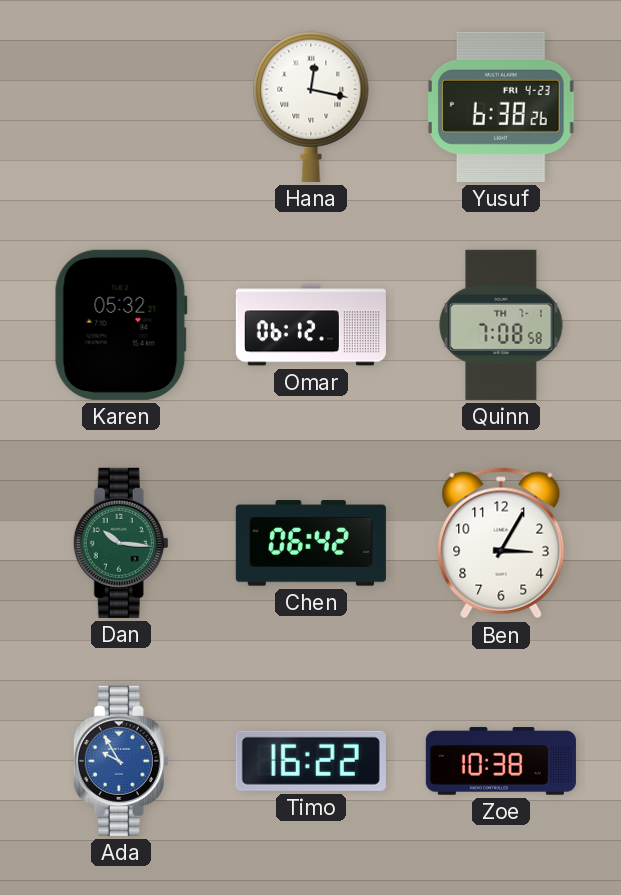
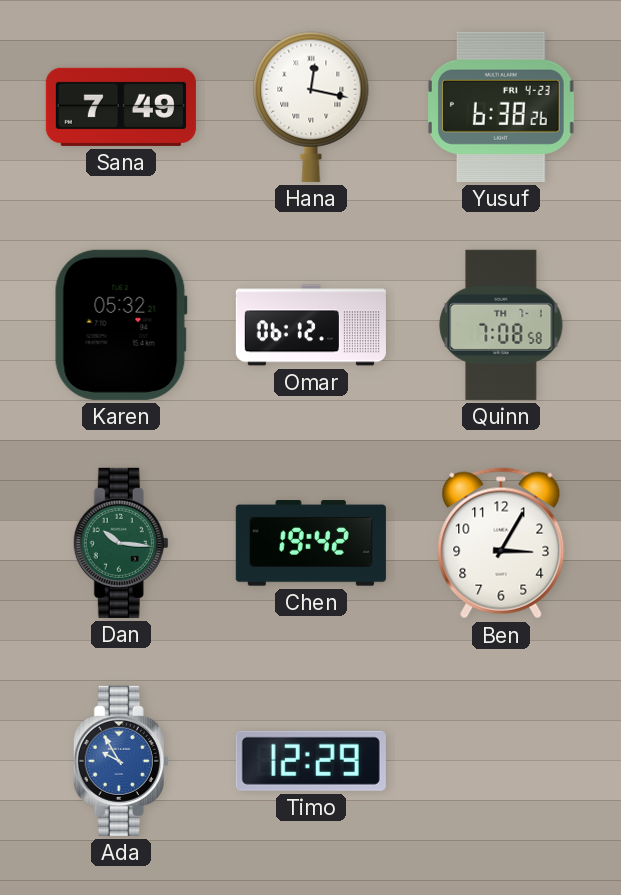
Sana: none -> 7:49 (121, 107)
Chen: 06:42 -> 19:42 (311, 543)
Timo: 16:22 -> 12:29 (311, 761)
Zoe: 10:38 -> none (501, 761)
